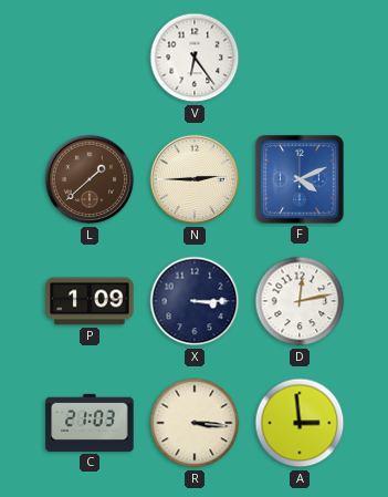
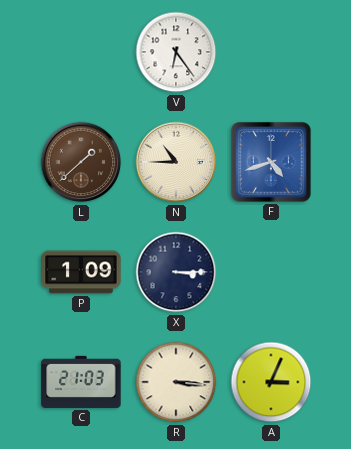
N: 2:45 -> 10:45 (176, 162)
F: 4:11 -> 4:42 (271, 162)
D: 12:13 -> none (300, 301)
A: 2:59 -> 3:04 (271, 382)
